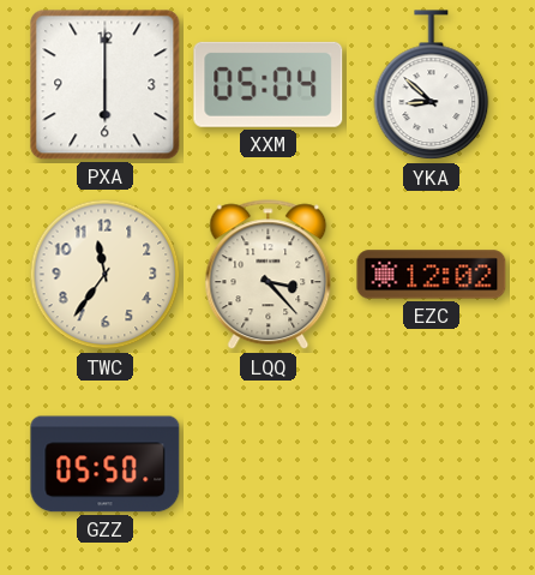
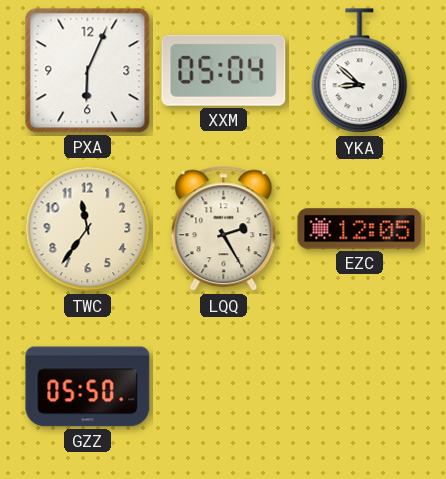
PXA: 6:00 -> 6:04 (88, 71)
LQQ: 3:23 -> 2:25 (224, 229)
EZC: 12:02 -> 12:05 (360, 229)
